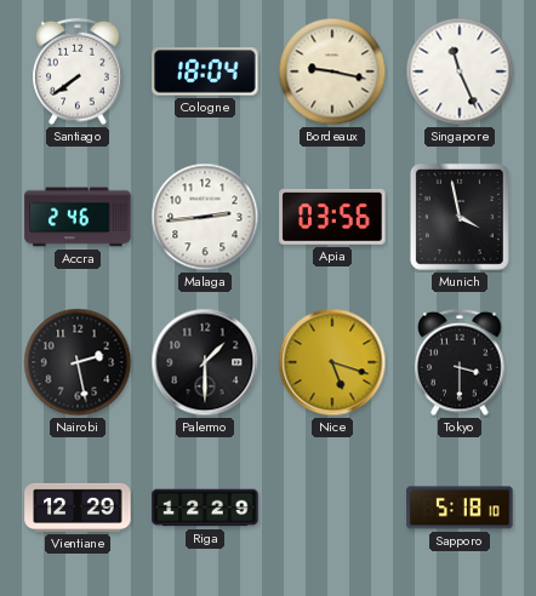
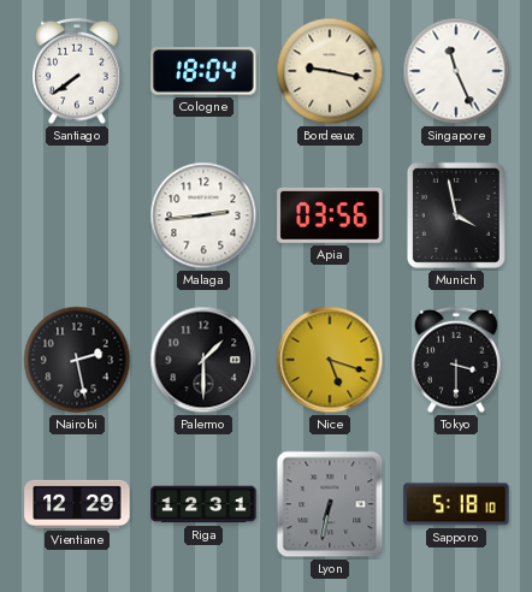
Accra: 2:46 -> none (78, 217)
Riga: 12:29 -> 12:31 (203, 504)
Lyon: none -> 6:32 (330, 504)
